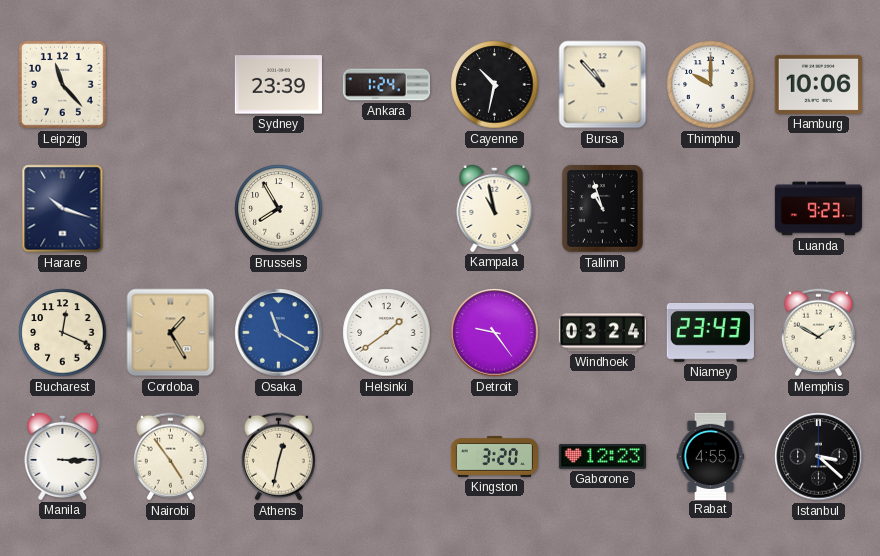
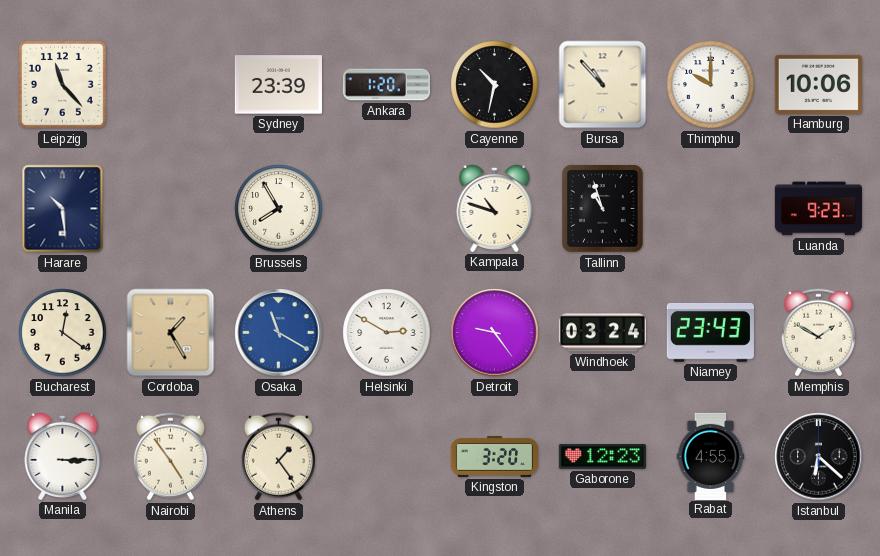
Ankara: 1:24 -> 1:20 (386, 85)
Harare: 10:18 -> 10:29 (63, 209)
Kampala: 10:58 -> 10:48 (495, 208)
Bucharest: 12:19 -> 12:21 (63, 333)
Helsinki: 1:39 -> 2:50 (387, 333)
Athens: 12:32 -> 1:24 (278, 457)
Istanbul: 3:22 -> 6:22 (819, 457)
